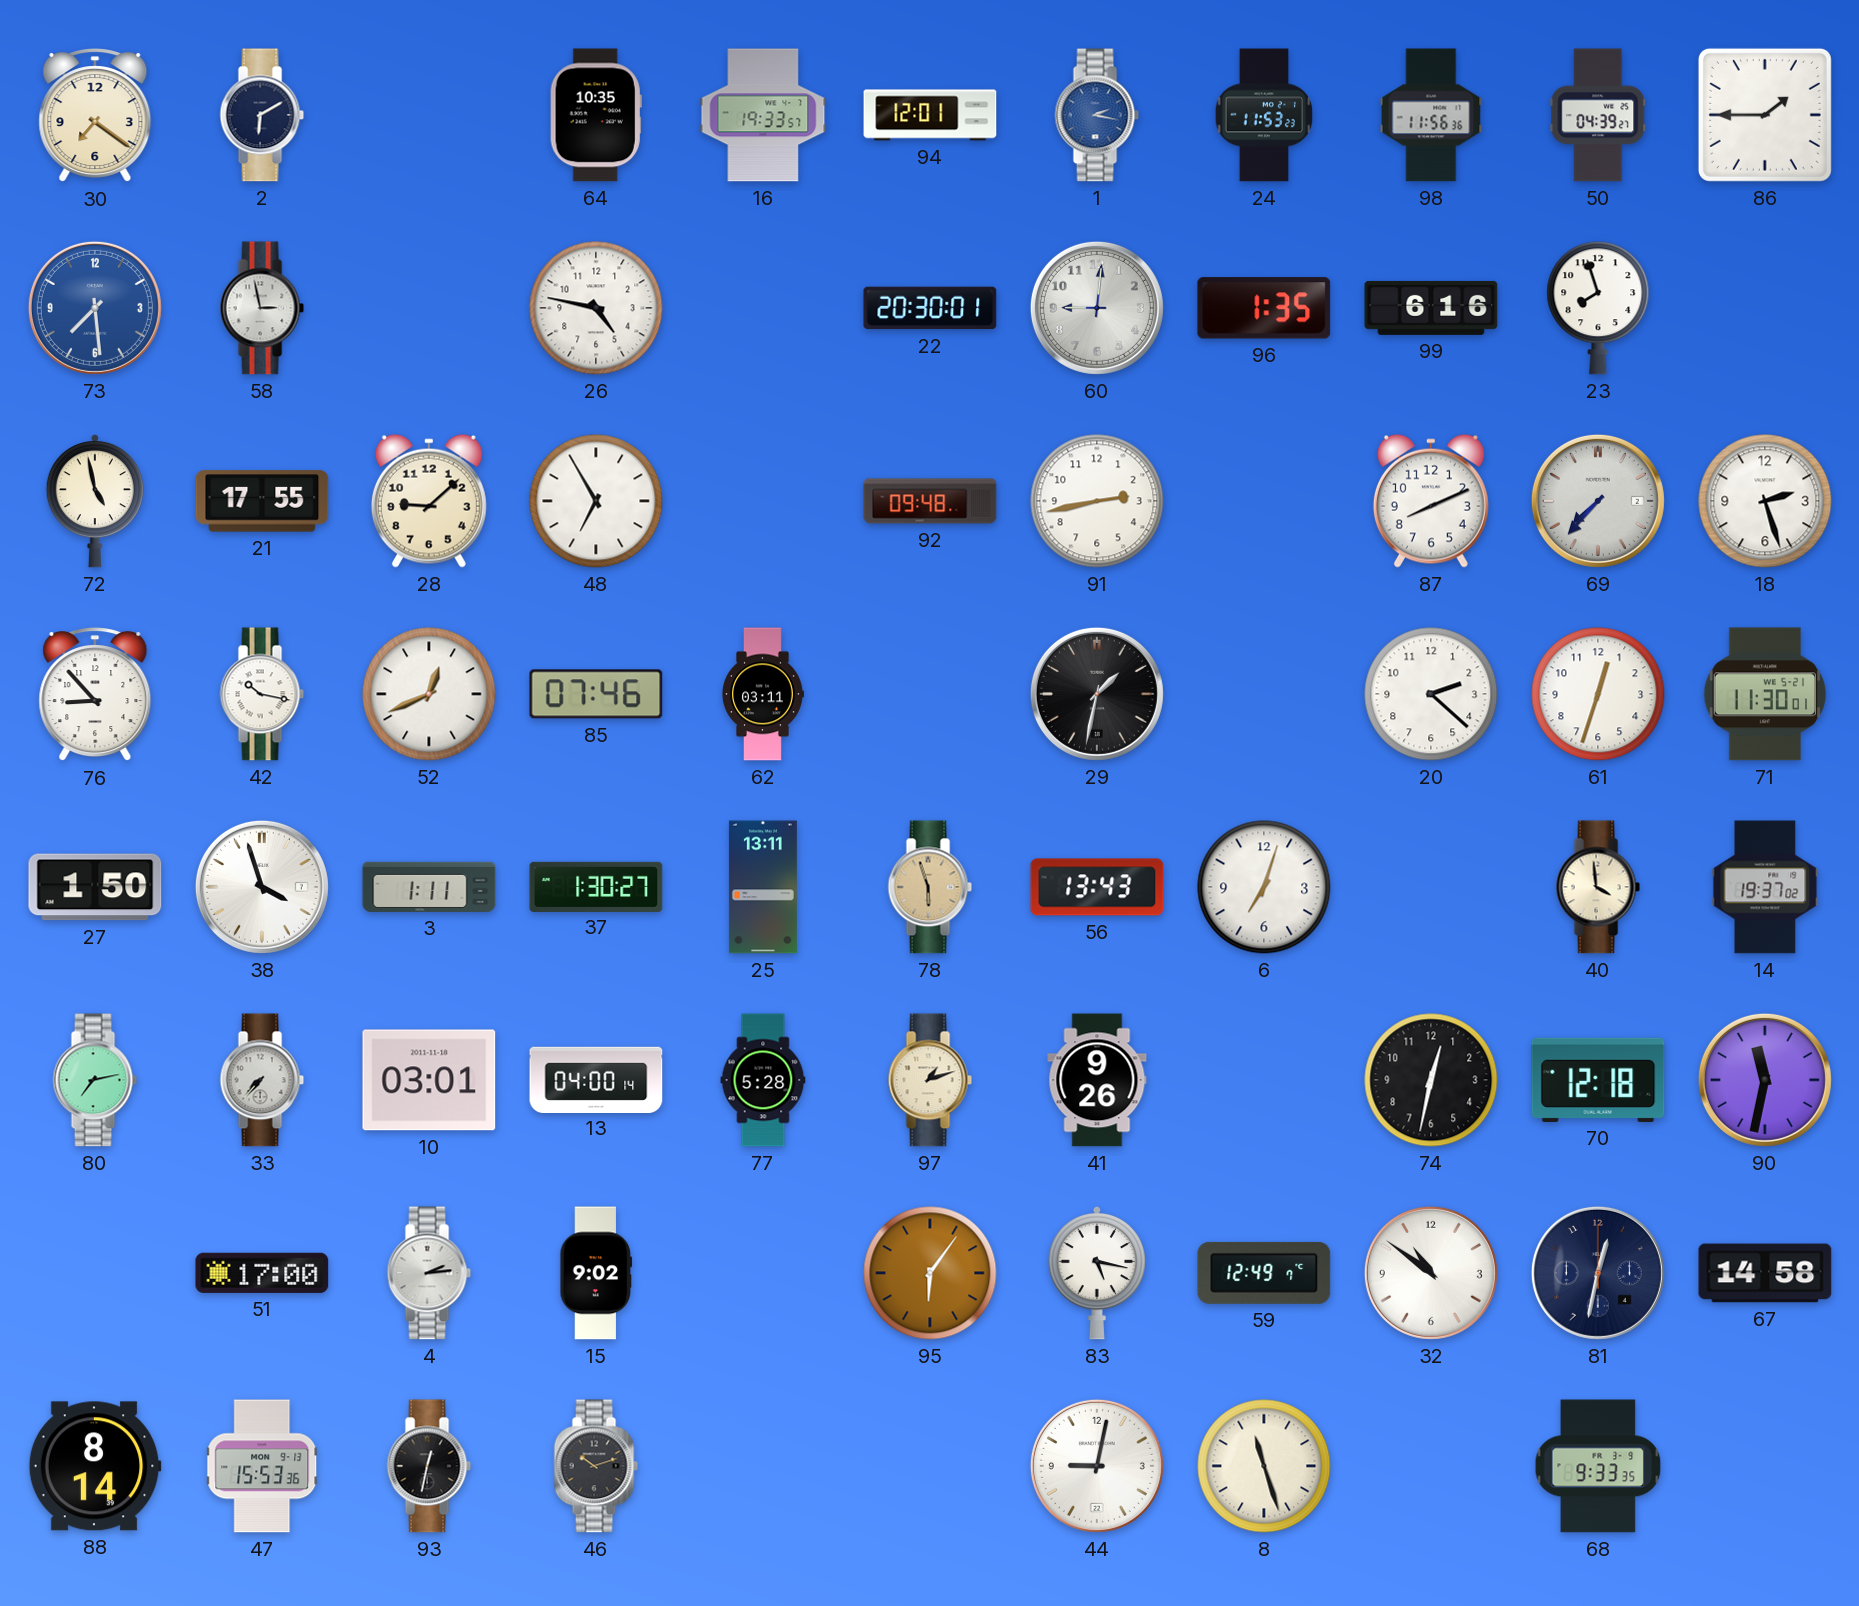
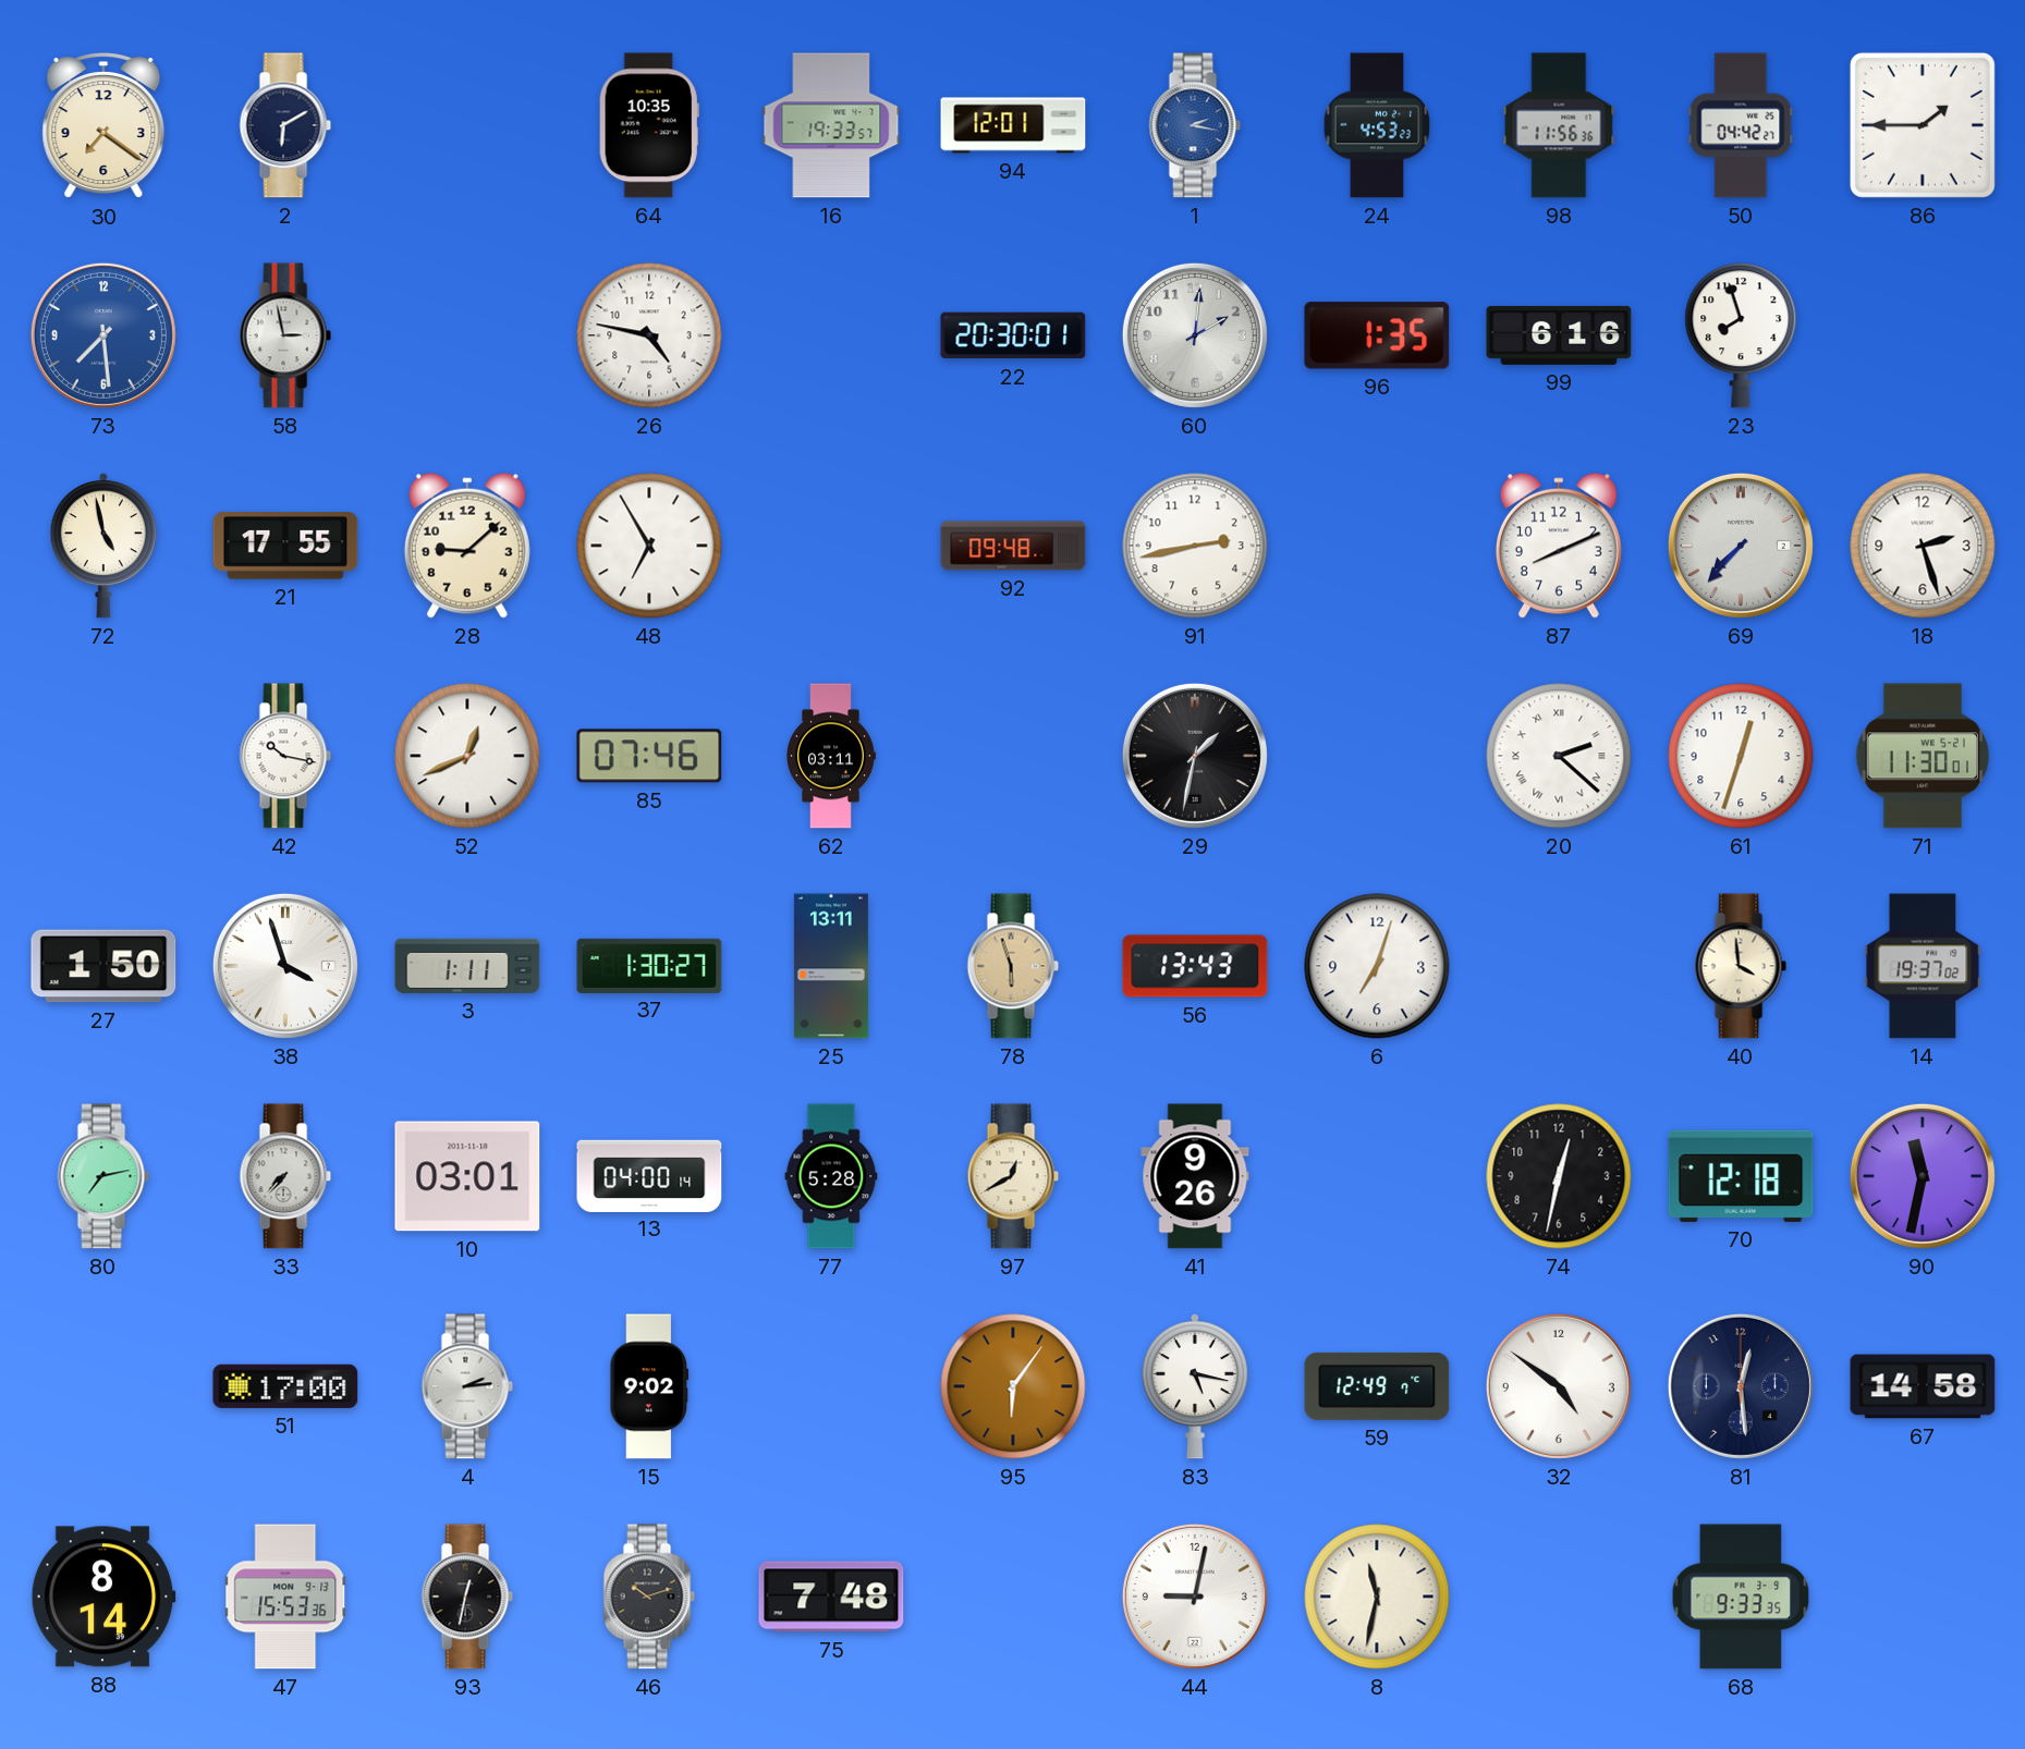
24: 11:53 -> 4:53 (1377, 125)
50: 04:39 -> 04:42 (1741, 125)
60: 9:01 -> 2:01 (1195, 335)
76: 8:53 -> none (95, 695)
20 numerals: Arabic -> Roman (1559, 756)
97: 1:12 -> 12:40 (1013, 1176)
32: 10:51 -> 4:51 (1559, 1386)
81: 12:32 -> 12:29 (1741, 1386)
75: none -> 7:48 (831, 1597)
8: 11:27 -> 11:32 (1377, 1597)
